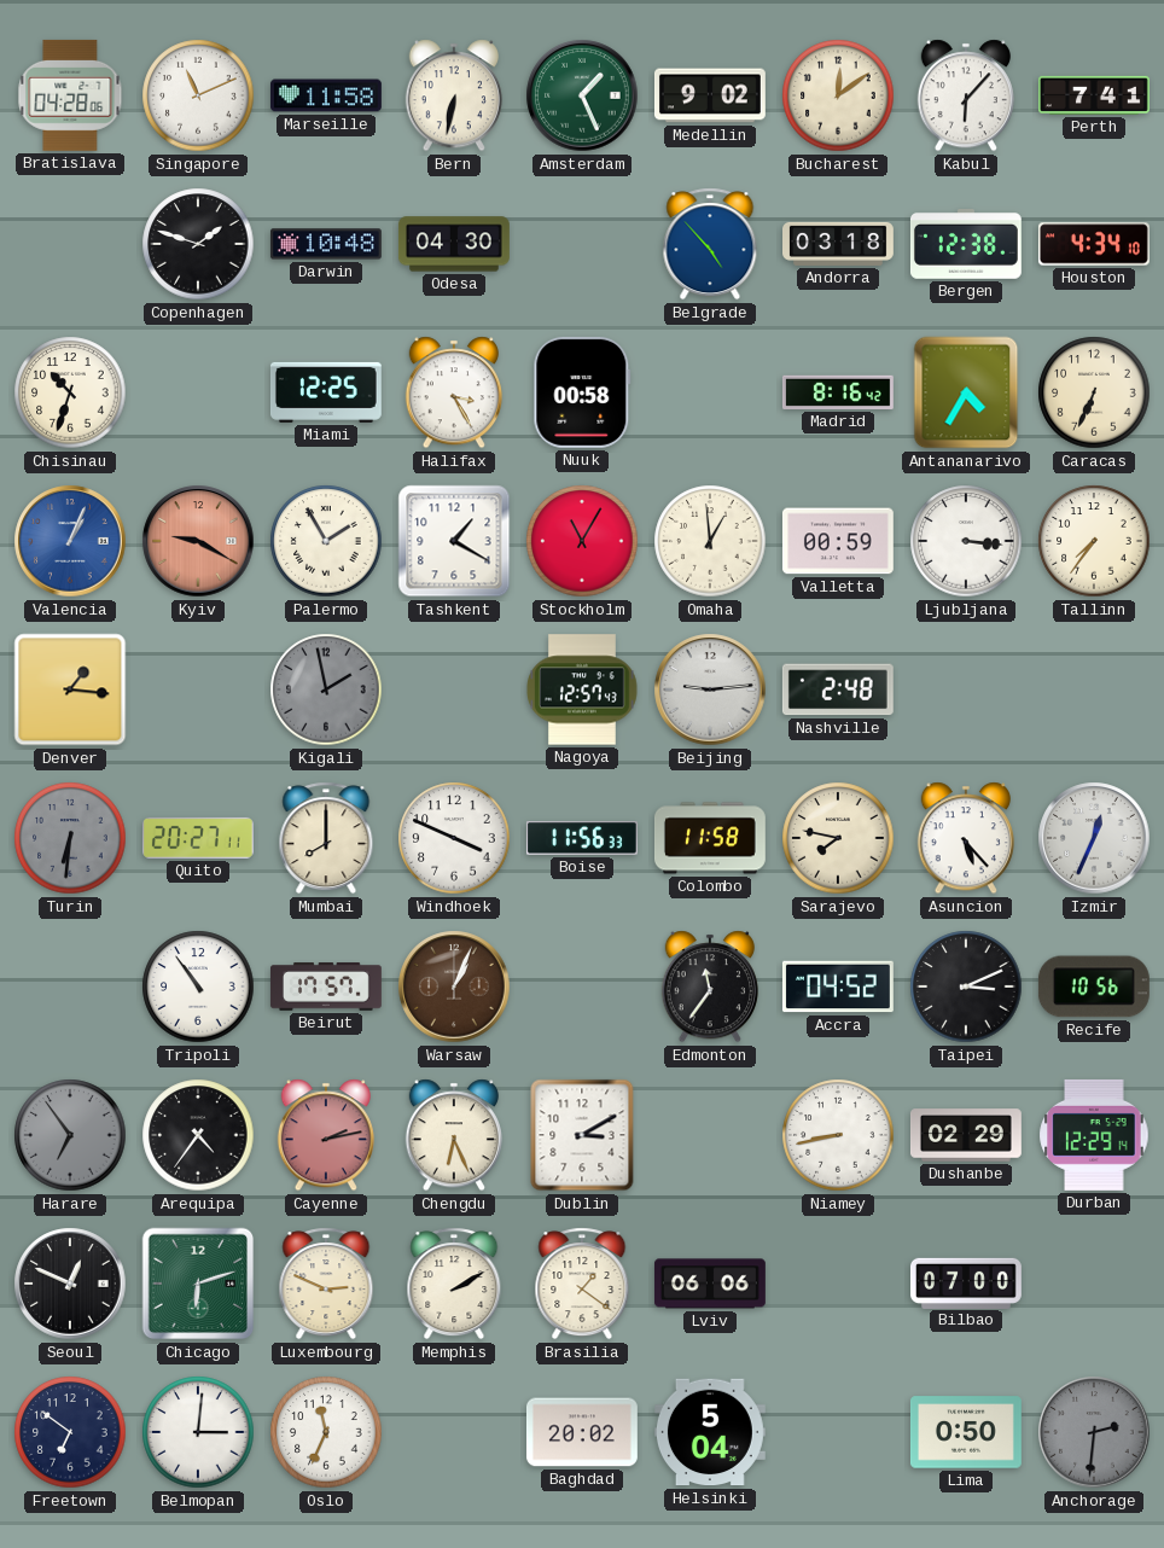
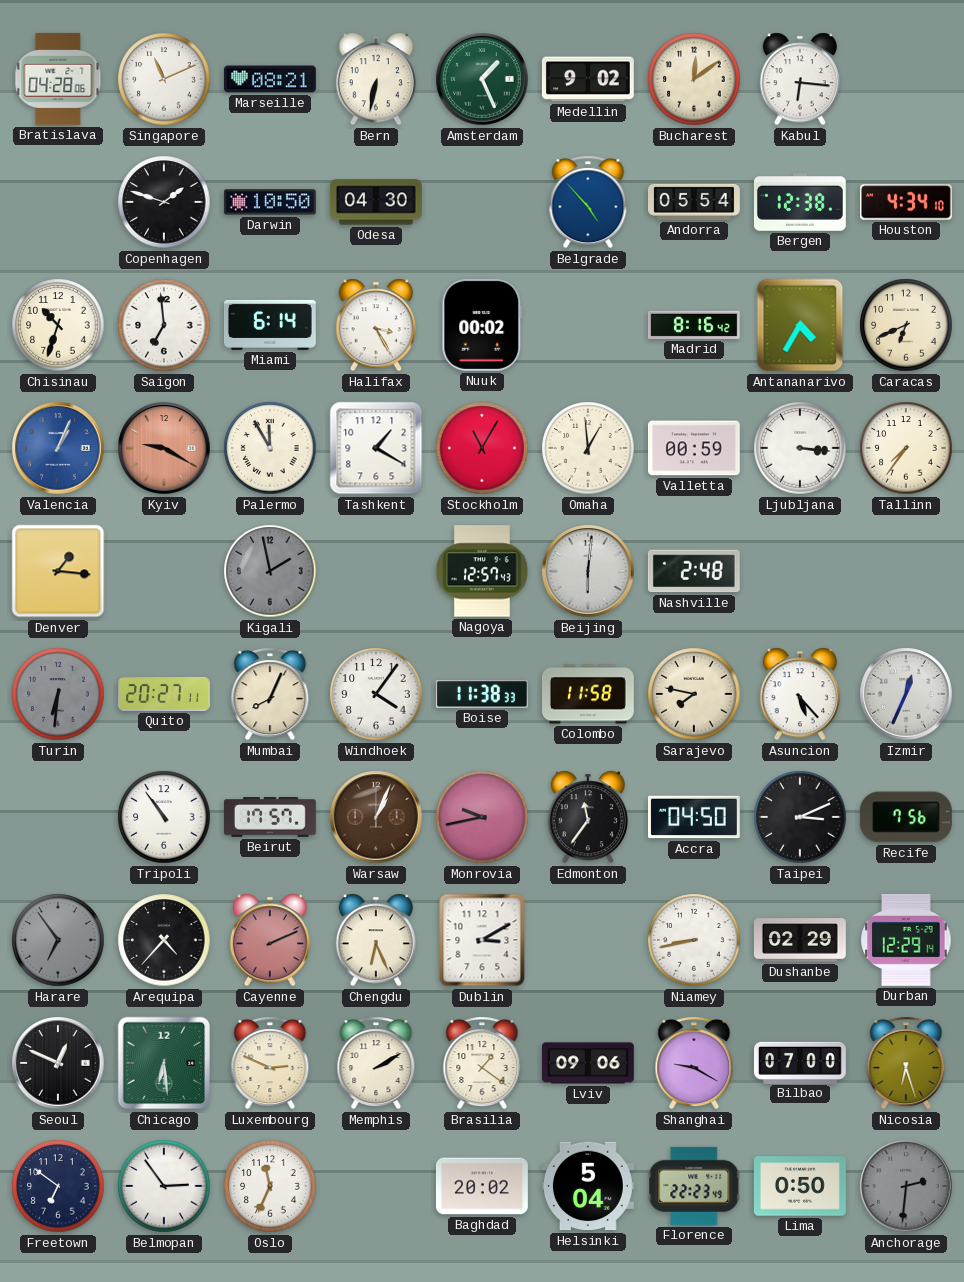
Marseille: 11:58 -> 08:21 (270, 79)
Kabul: 6:07 -> 6:16 (800, 79)
Perth: 7:41 -> none (1095, 95)
Darwin: 10:48 -> 10:50 (270, 202)
Andorra: 03:18 -> 05:54 (695, 202)
Saigon: none -> 6:59 (164, 325)
Miami: 12:25 -> 6:14 (270, 325)
Nuuk: 00:58 -> 00:02 (482, 325)
Caracas: 6:34 -> 6:41 (906, 325)
Palermo: 1:55 -> 11:55 (270, 448)
Beijing: 9:14 -> 6:01 (588, 571)
Mumbai: 8:00 -> 8:04 (270, 694)
Windhoek: 3:49 -> 4:06 (376, 694)
Boise: 11:56 -> 11:38 (482, 694)
Monrovia: none -> 9:43 (482, 817)
Accra: 04:52 -> 04:50 (694, 817)
Recife: 10:56 -> 7:56 (906, 817)
Arequipa: 4:36 -> 4:37 (164, 940)
Cayenne: 2:13 -> 2:11 (270, 940)
Chicago: 6:12 -> 6:29 (164, 1063)
Lviv: 06:06 -> 09:06 (588, 1063)
Shanghai: none -> 9:20 (694, 1063)
Nicosia: none -> 6:27 (906, 1063)
Belmopan: 3:01 -> 2:54 (164, 1186)
Florence: none -> 22:23 (694, 1186)
